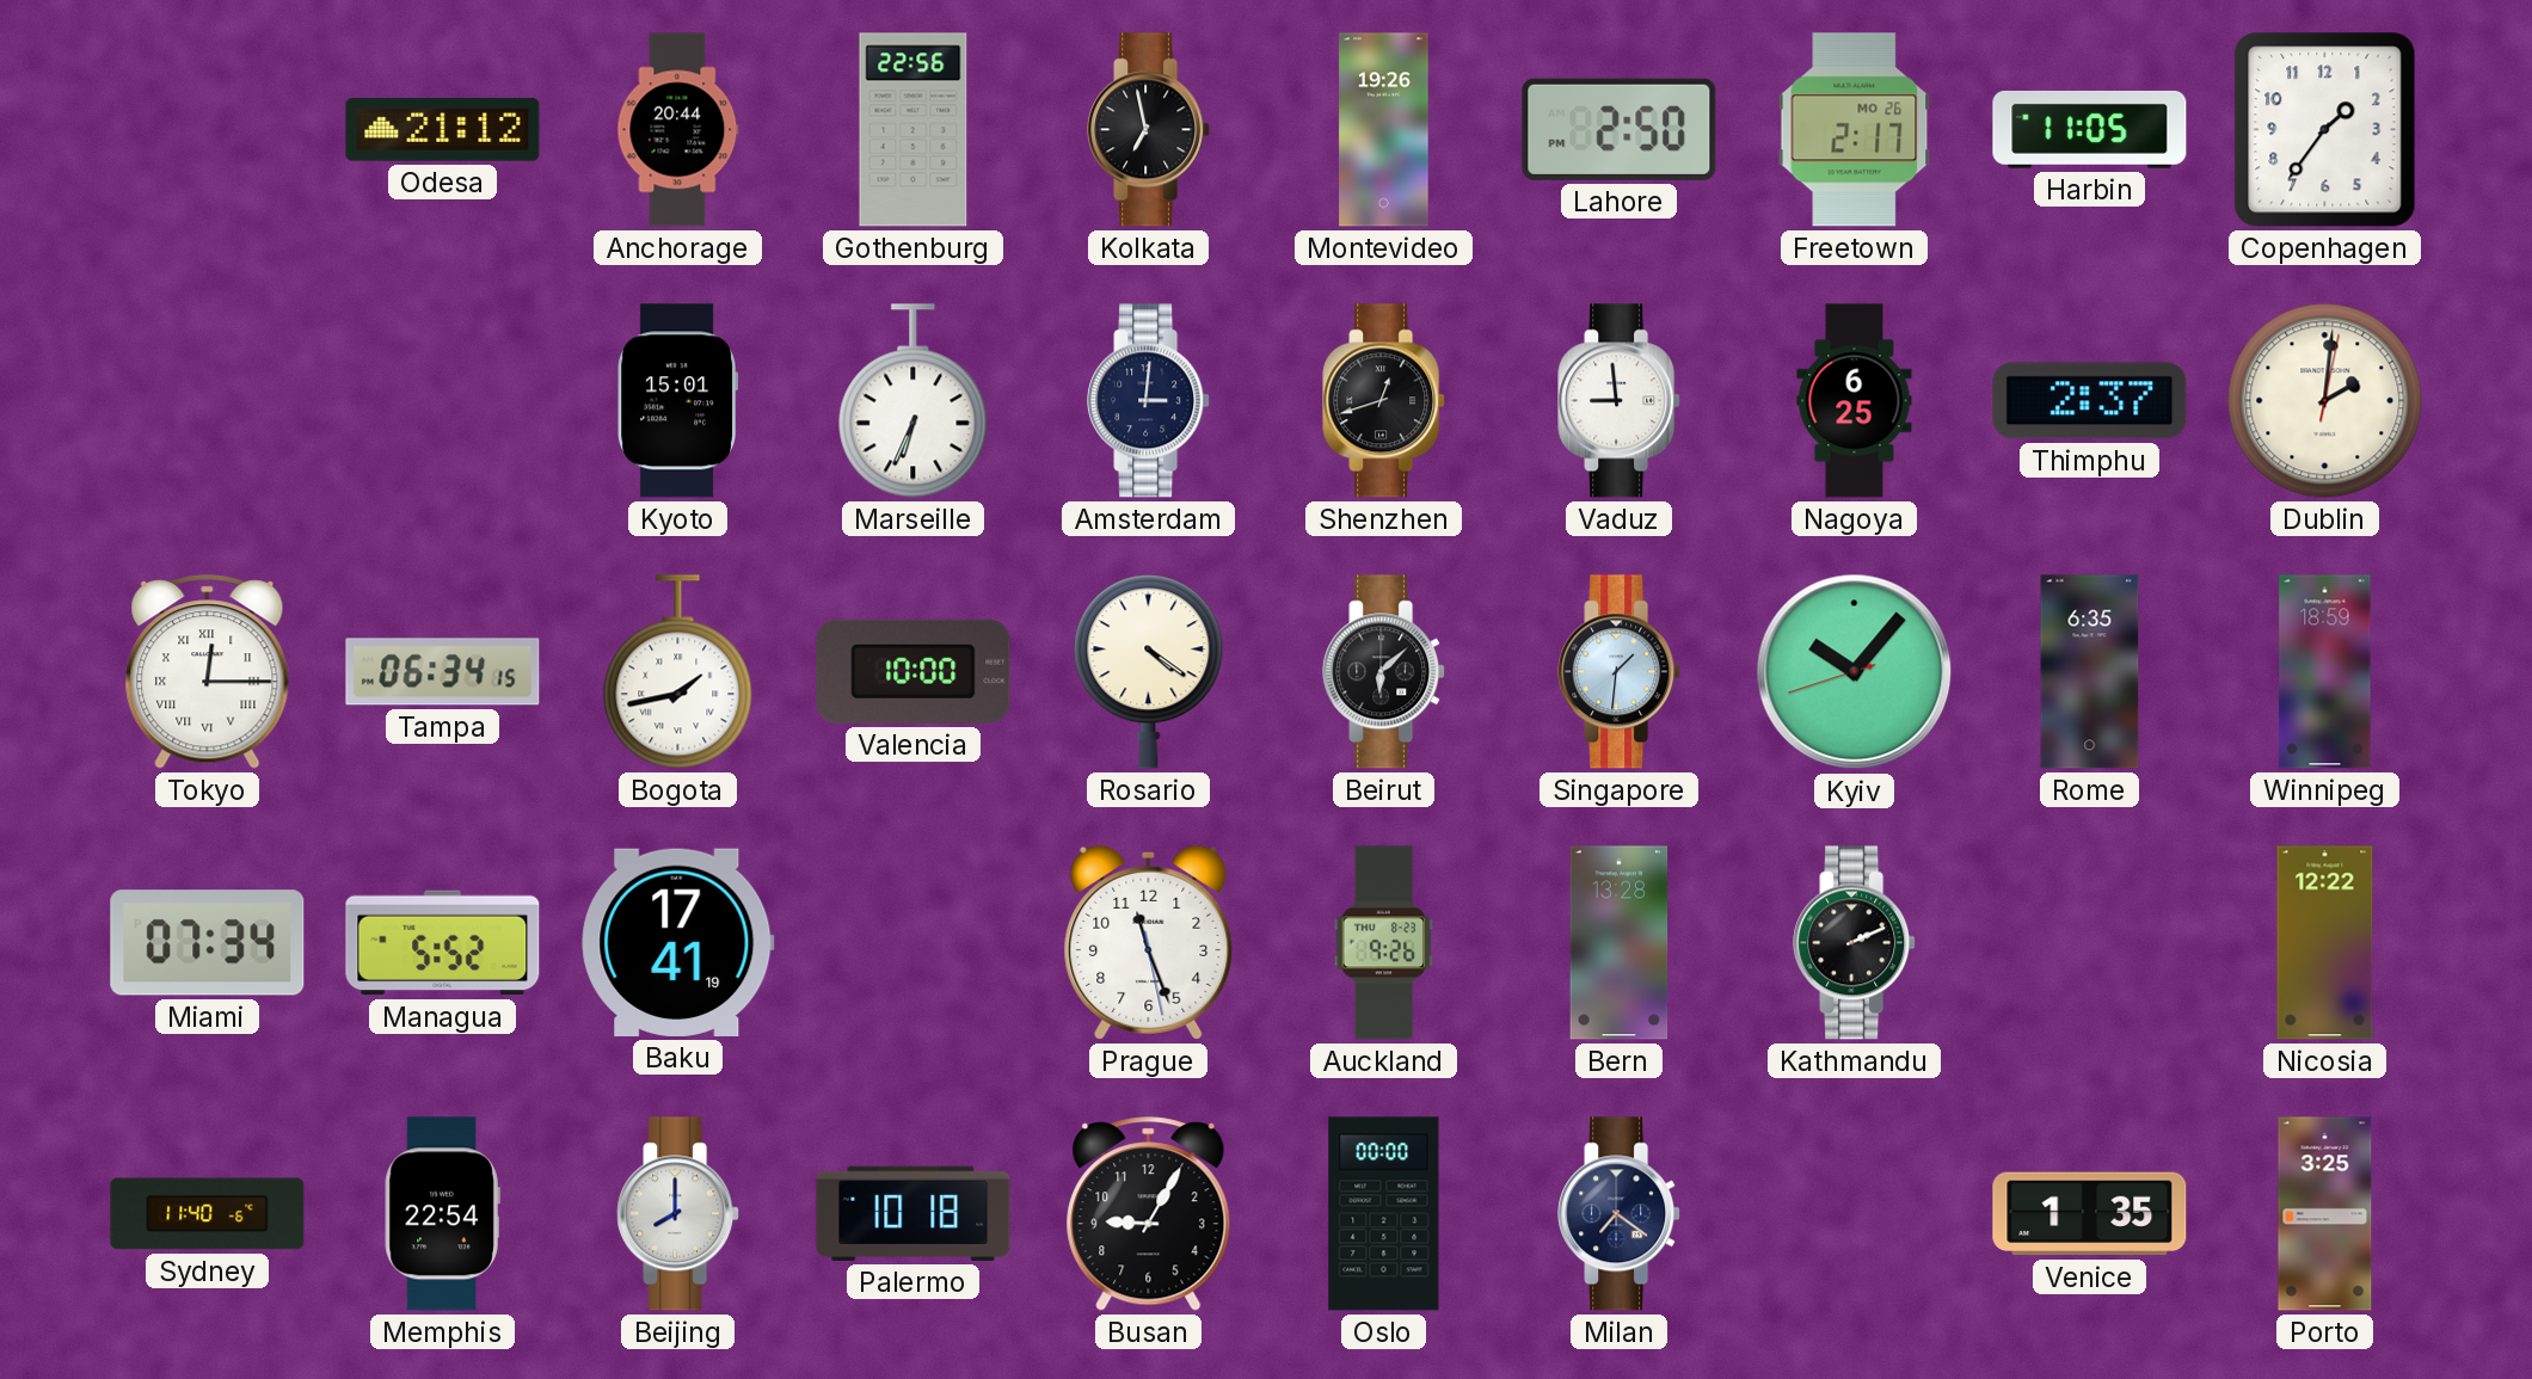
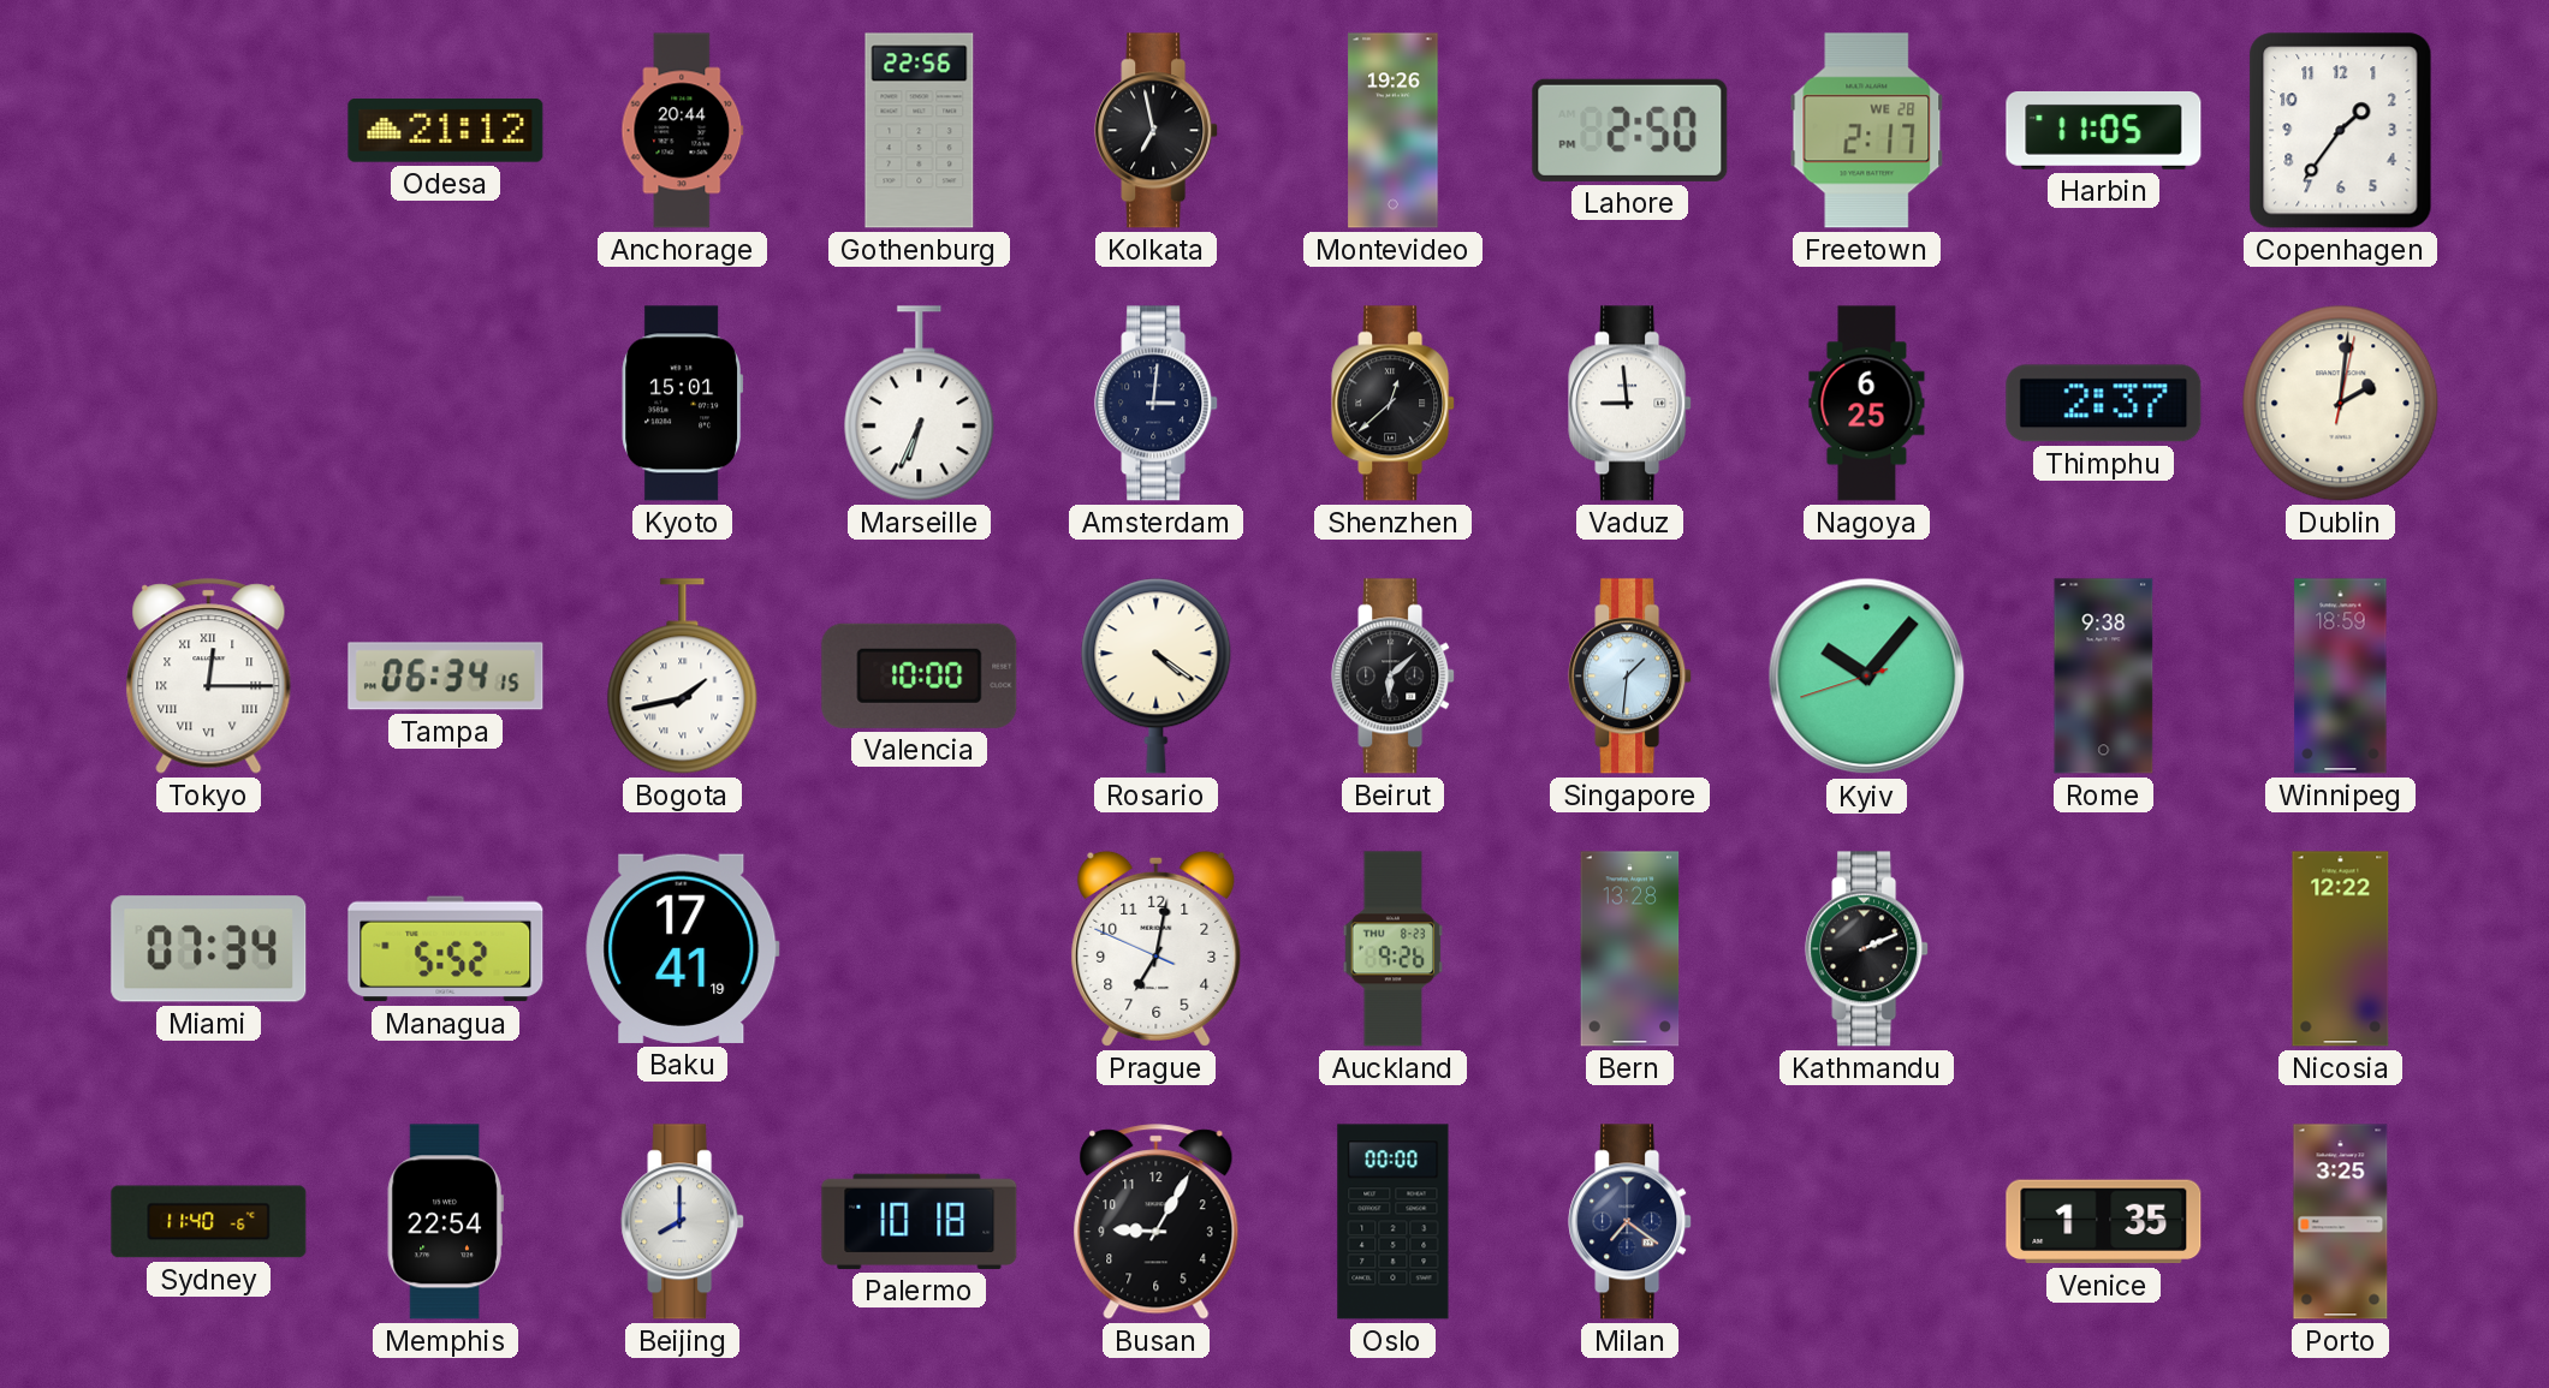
Freetown date: MO 26 -> WE 28 (1867, 131)
Shenzhen: 12:42 -> 12:38 (1394, 404)
Rome: 6:35 -> 9:38 (2104, 677)
Prague: 11:26 -> 7:01 (1157, 948)
